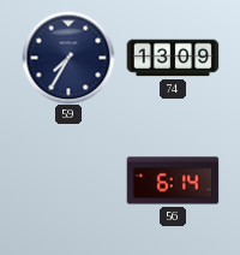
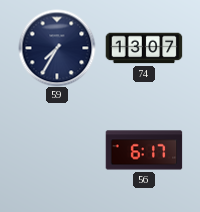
74: 13:09 -> 13:07 (144, 48)
56: 6:14 -> 6:17 (144, 150)
